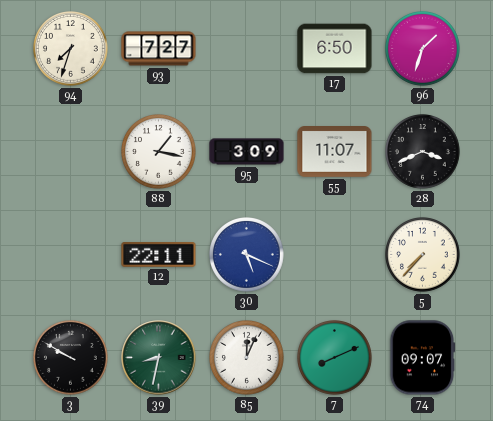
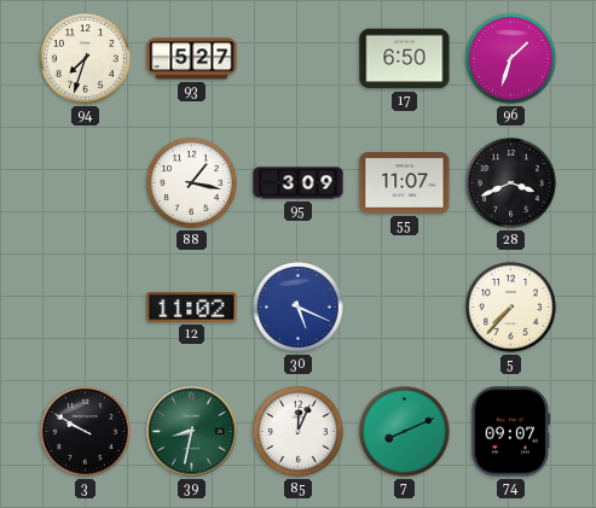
93: 7:27 -> 5:27 (192, 59)
12: 22:11 -> 11:02 (192, 308)
